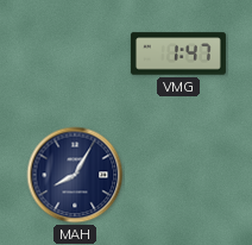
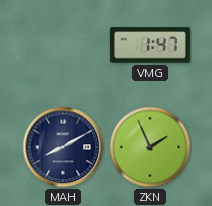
MAH: 8:05 -> 8:10 (63, 147)
ZKN: none -> 1:56 (150, 147)
